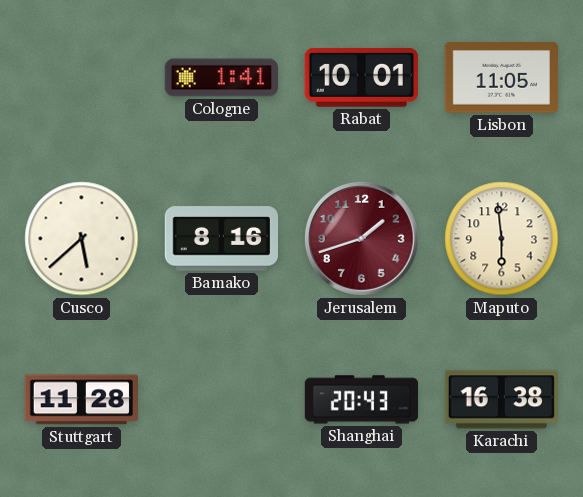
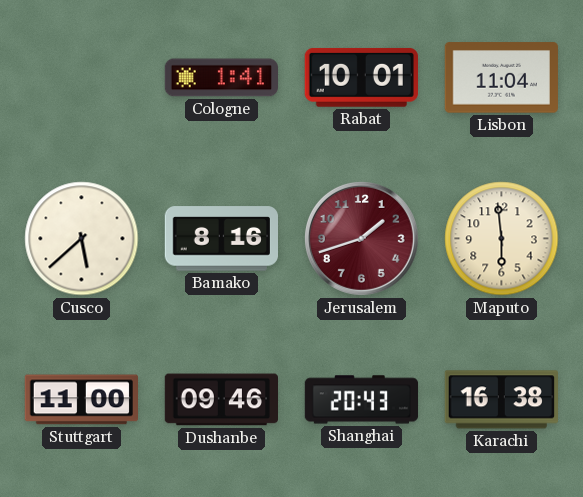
Lisbon: 11:05 -> 11:04 (501, 78)
Stuttgart: 11:28 -> 11:00 (81, 400)
Dushanbe: none -> 09:46 (221, 400)
